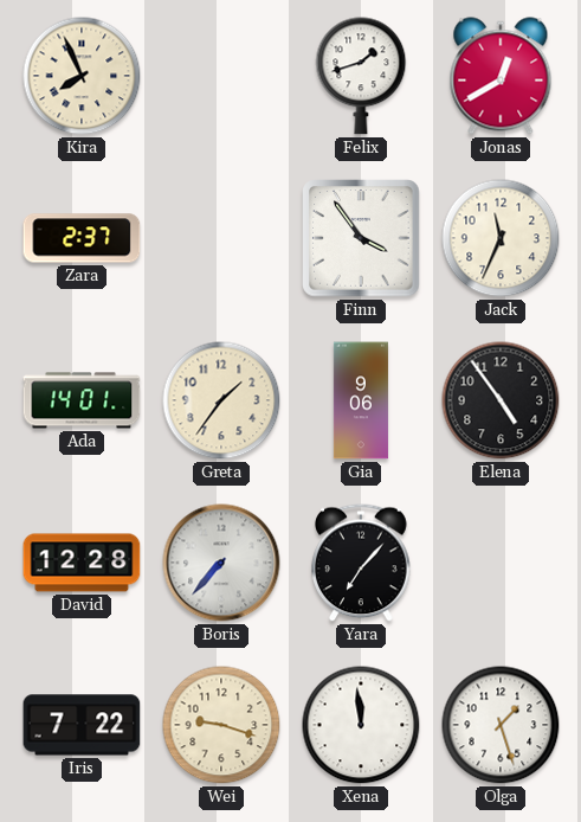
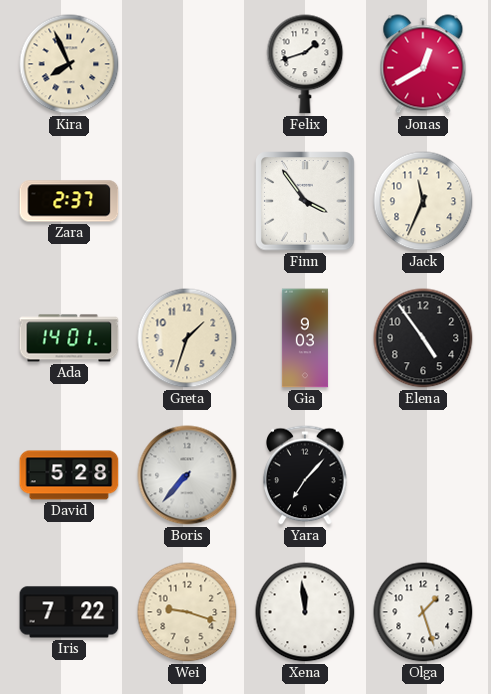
Greta: 1:36 -> 1:33 (187, 338)
Gia: 9:06 -> 9:03 (305, 338)
David: 12:28 -> 5:28 (69, 475)
